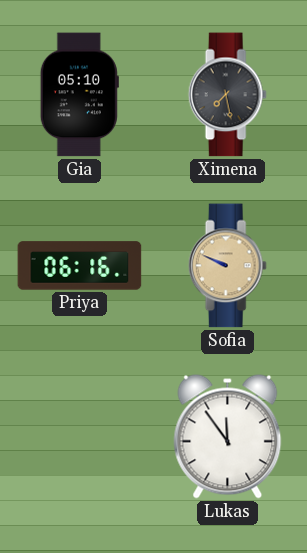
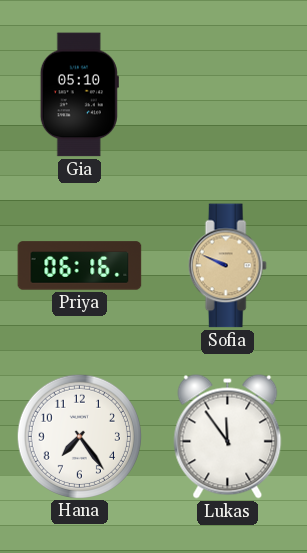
Ximena: 7:28 -> none (227, 95)
Hana: none -> 7:24 (79, 436)
